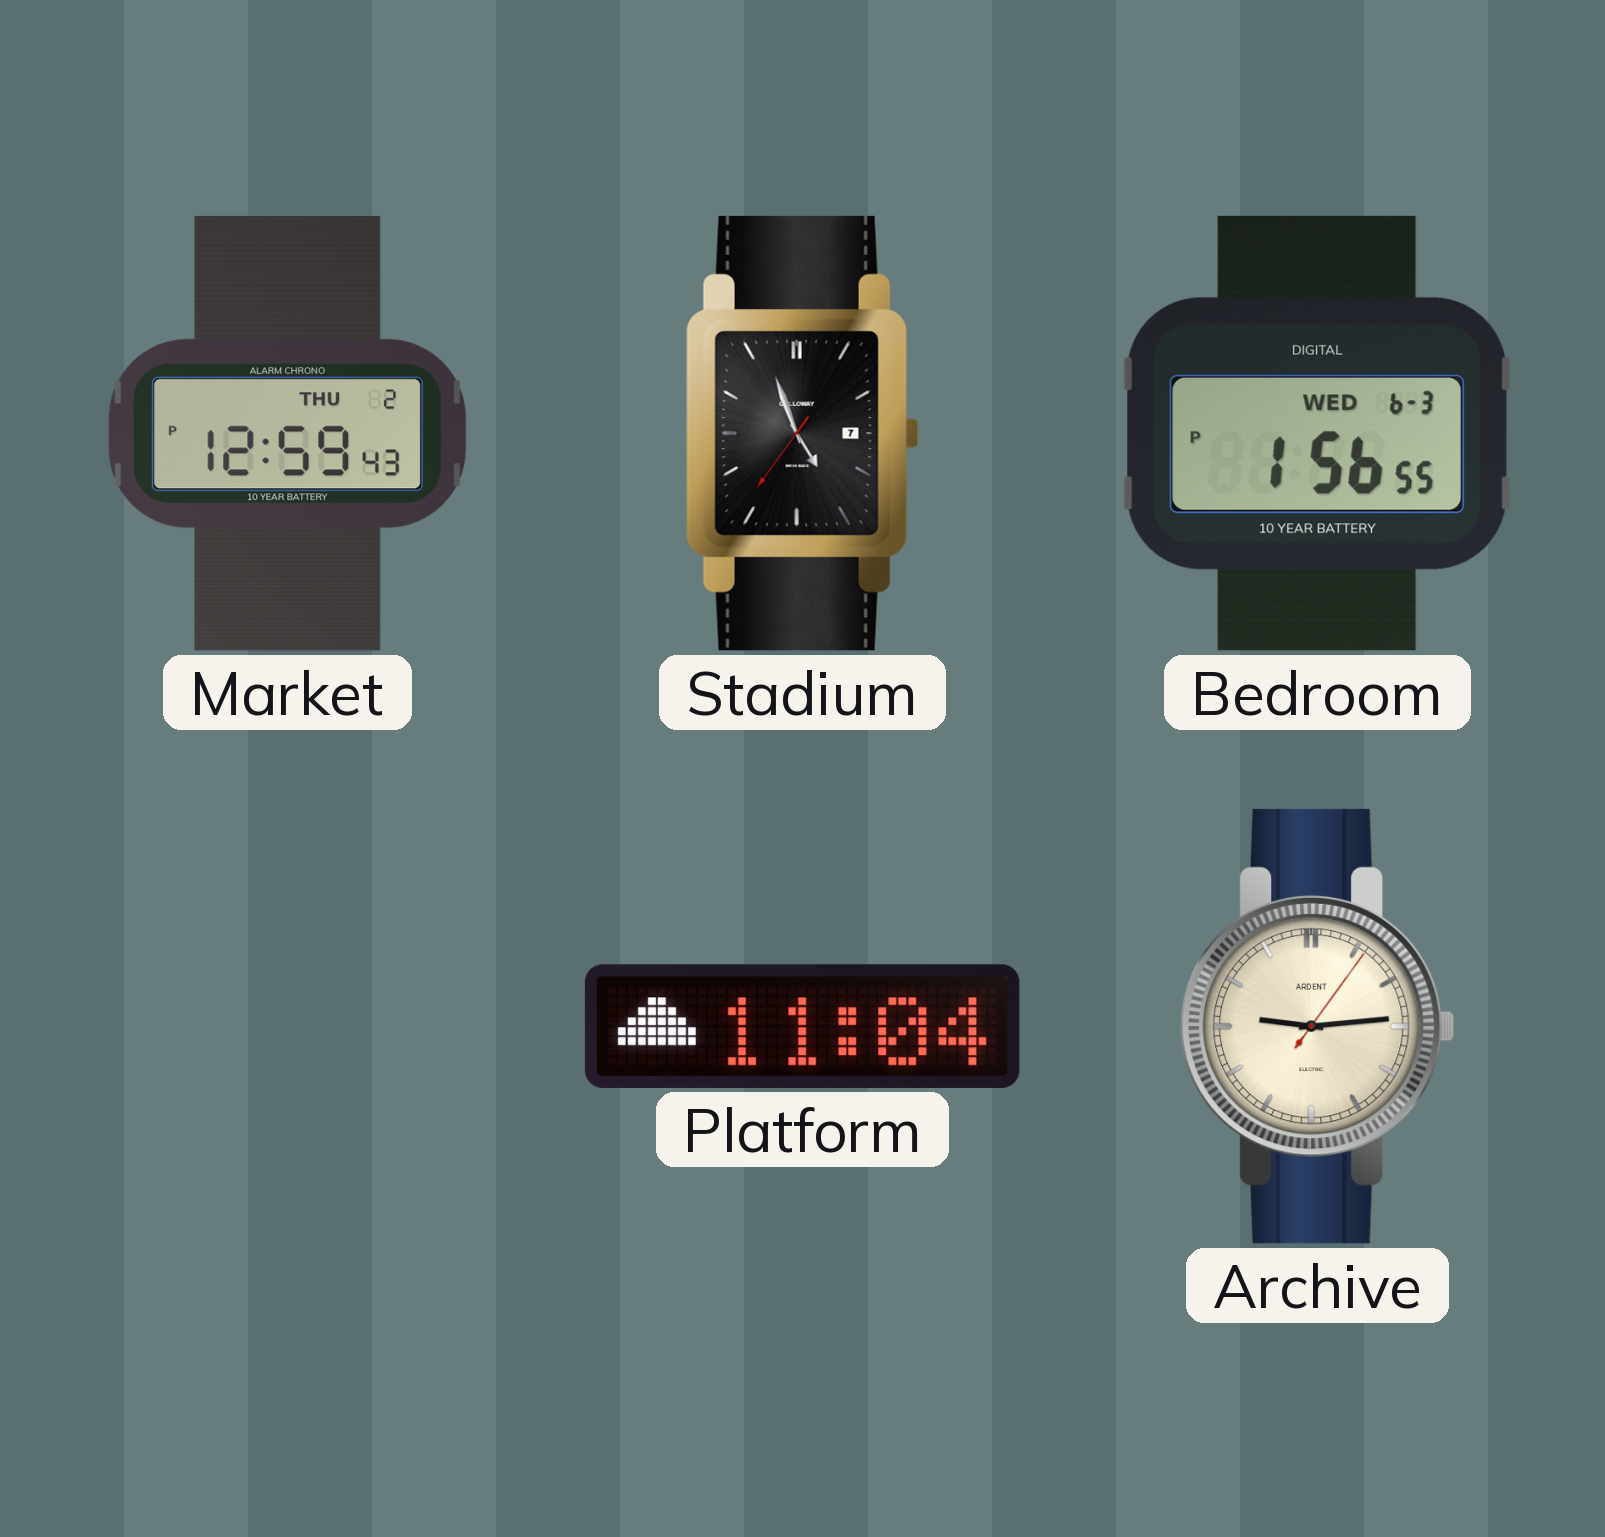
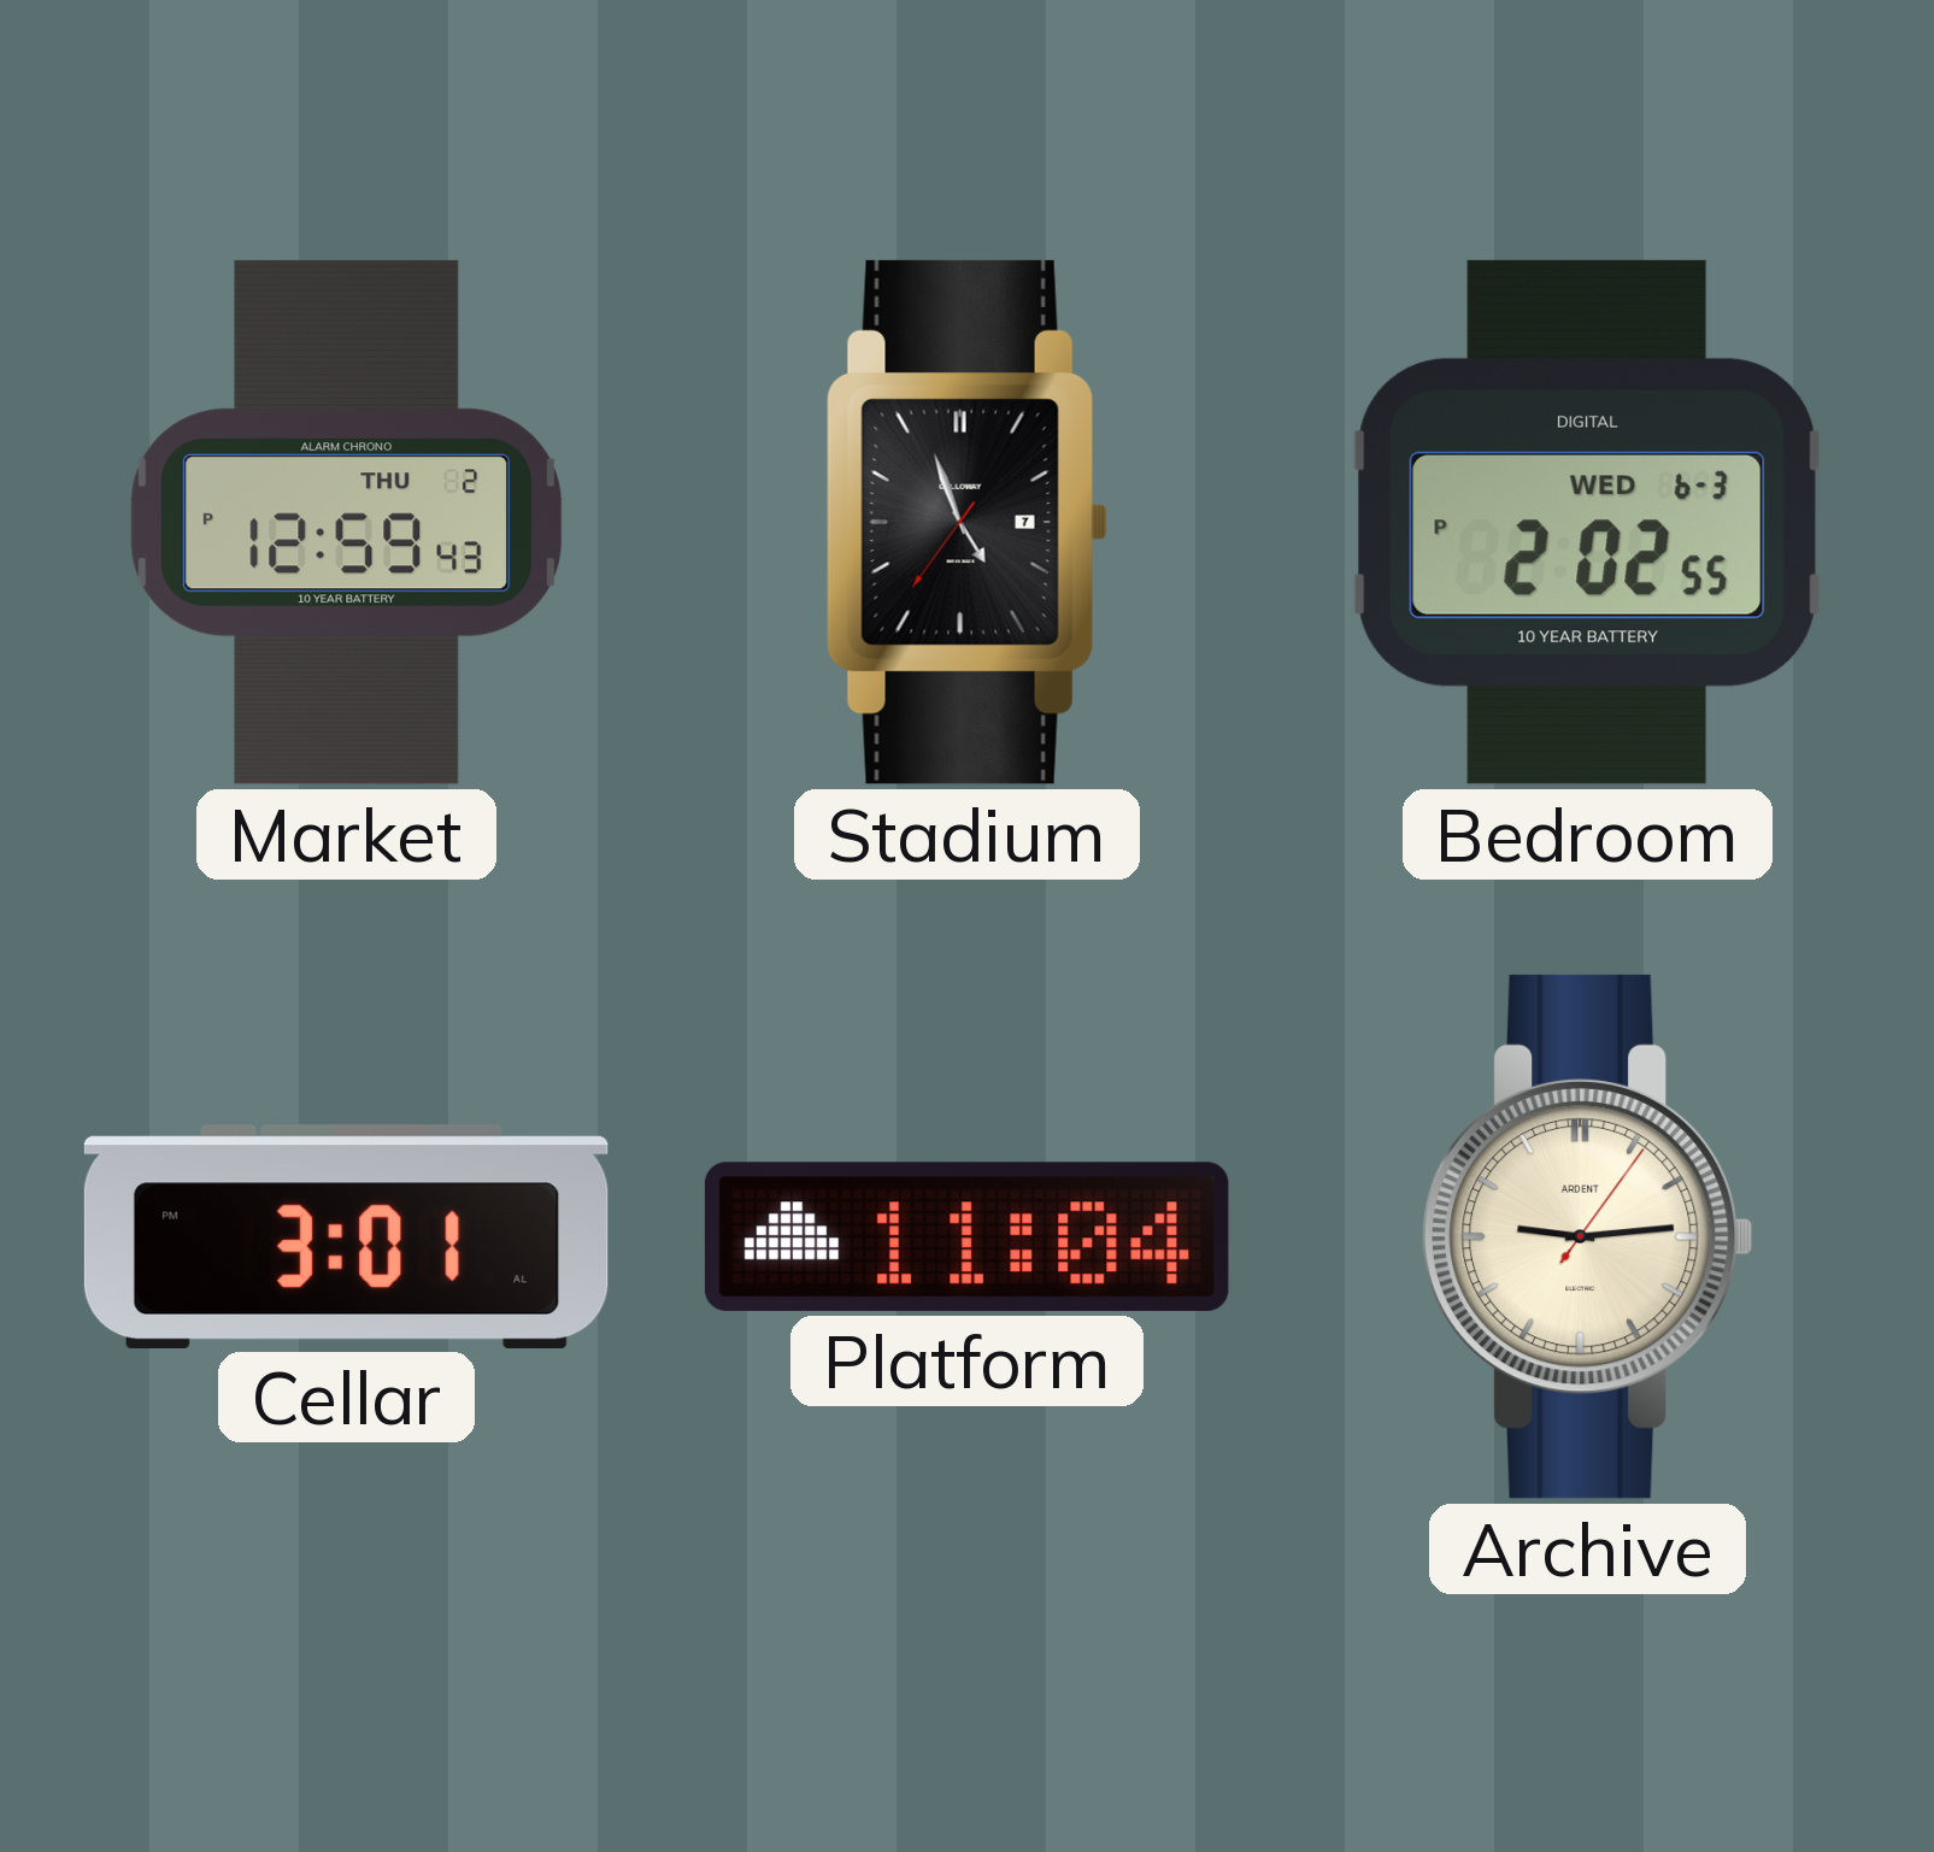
Bedroom: 1:56 -> 2:02 (1587, 522)
Cellar: none -> 3:01 (346, 1236)
